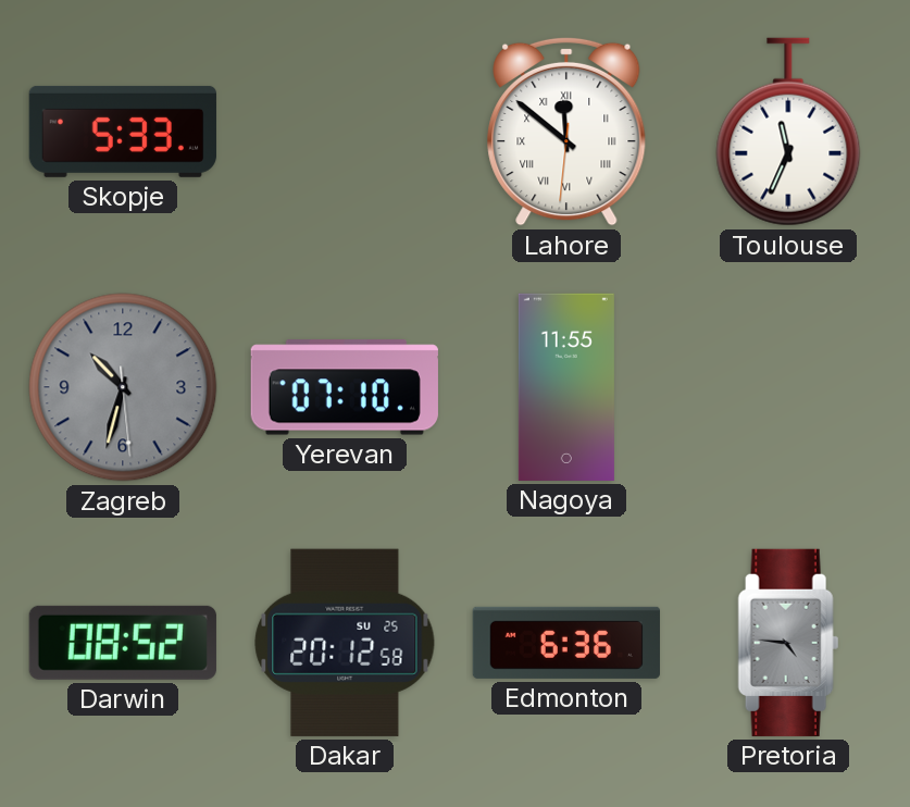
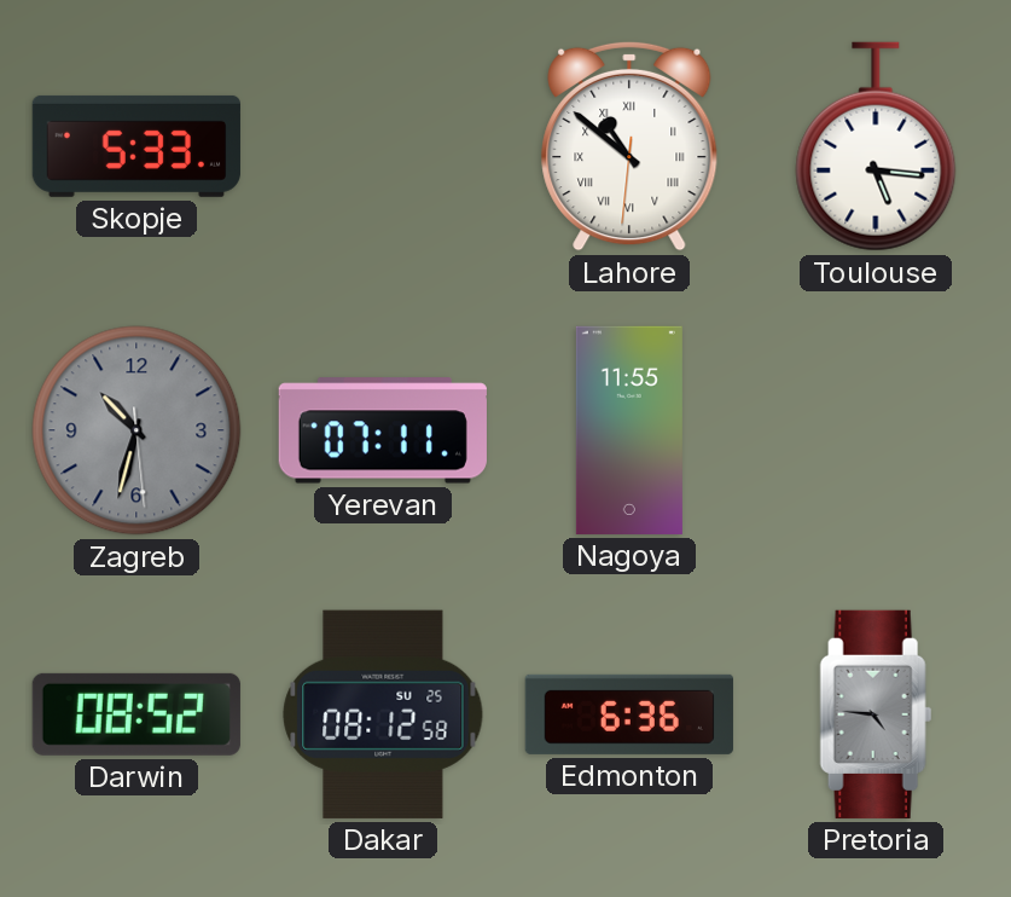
Lahore: 11:51 -> 10:51 (629, 146)
Toulouse: 11:34 -> 5:16 (876, 146)
Yerevan: 07:10 -> 07:11 (383, 430)
Dakar: 20:12 -> 08:12 (383, 714)
